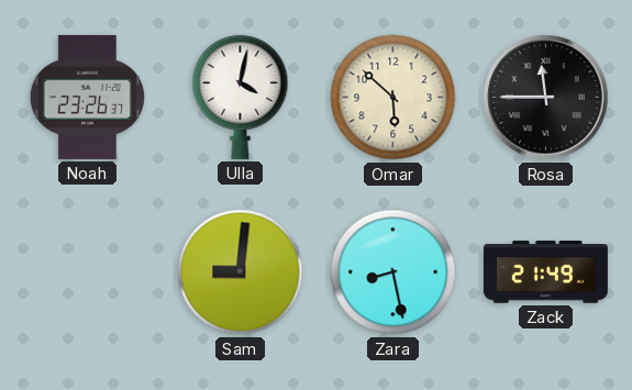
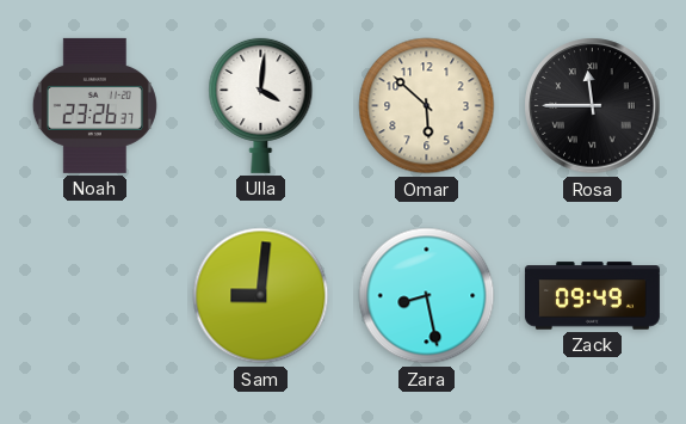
Ulla: 4:02 -> 4:01 (261, 105)
Zack: 21:49 -> 09:49 (592, 296)
